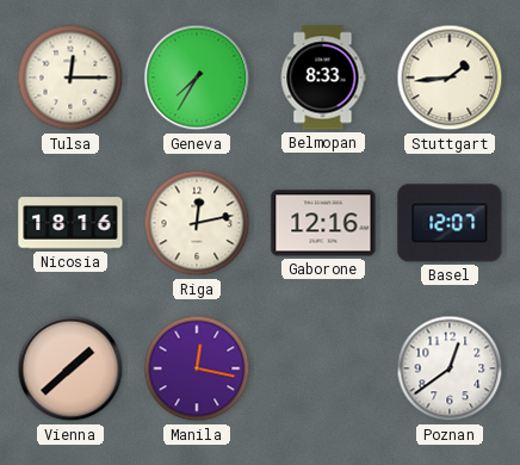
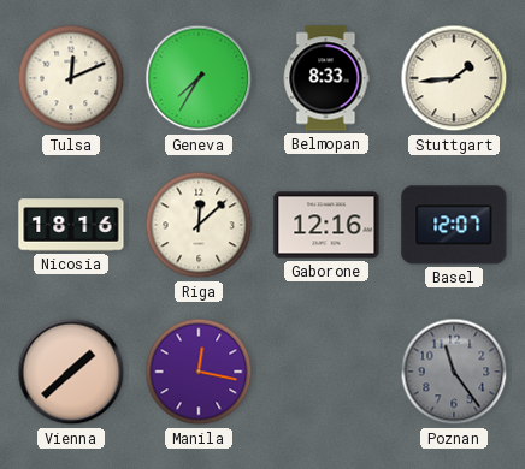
Tulsa: 12:15 -> 12:11 (71, 78)
Riga: 12:13 -> 12:08 (199, 225)
Poznan: 12:39 -> 11:24 (454, 372)
Poznan dial: white -> grey (454, 372)
